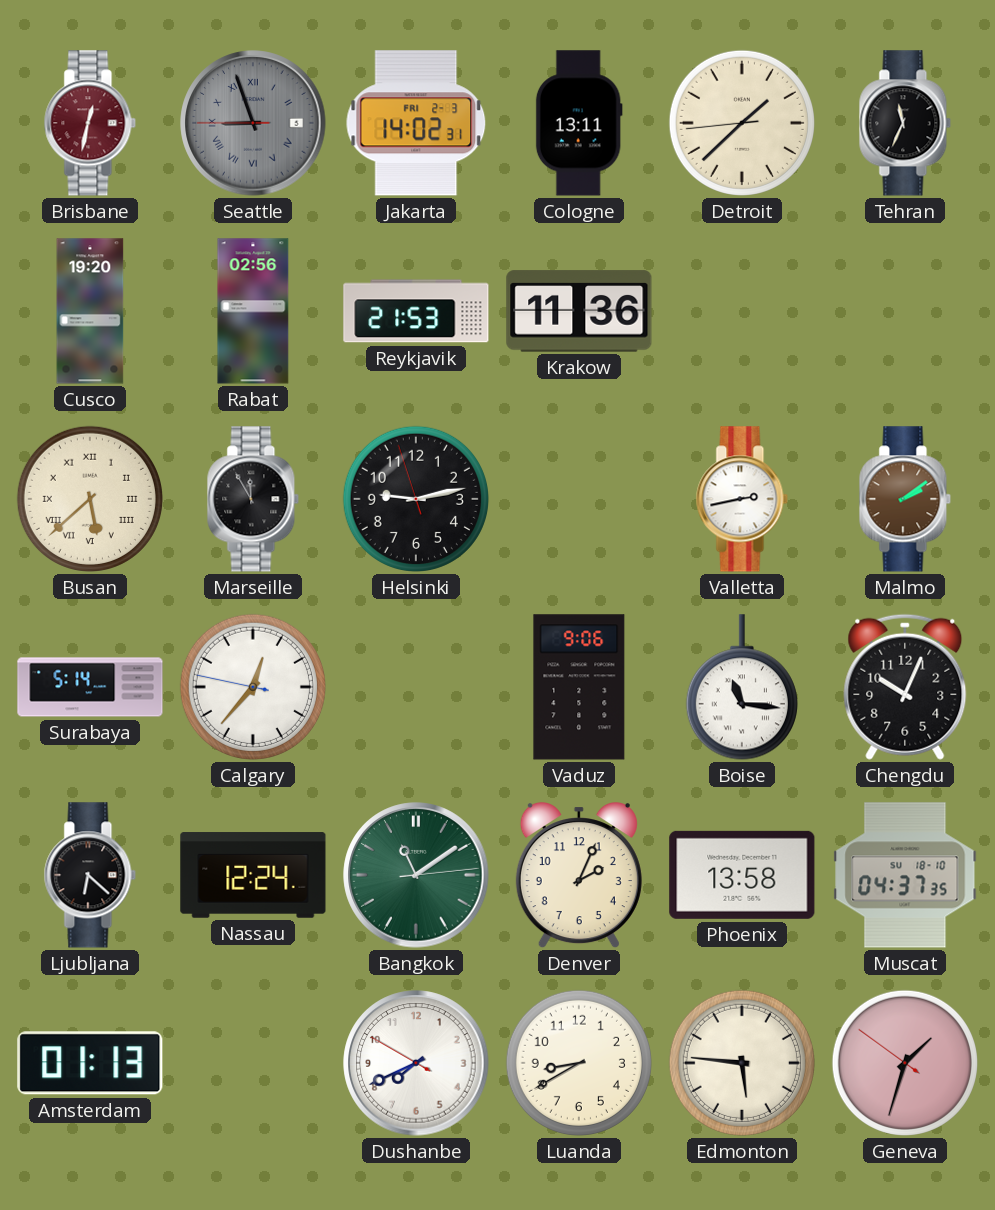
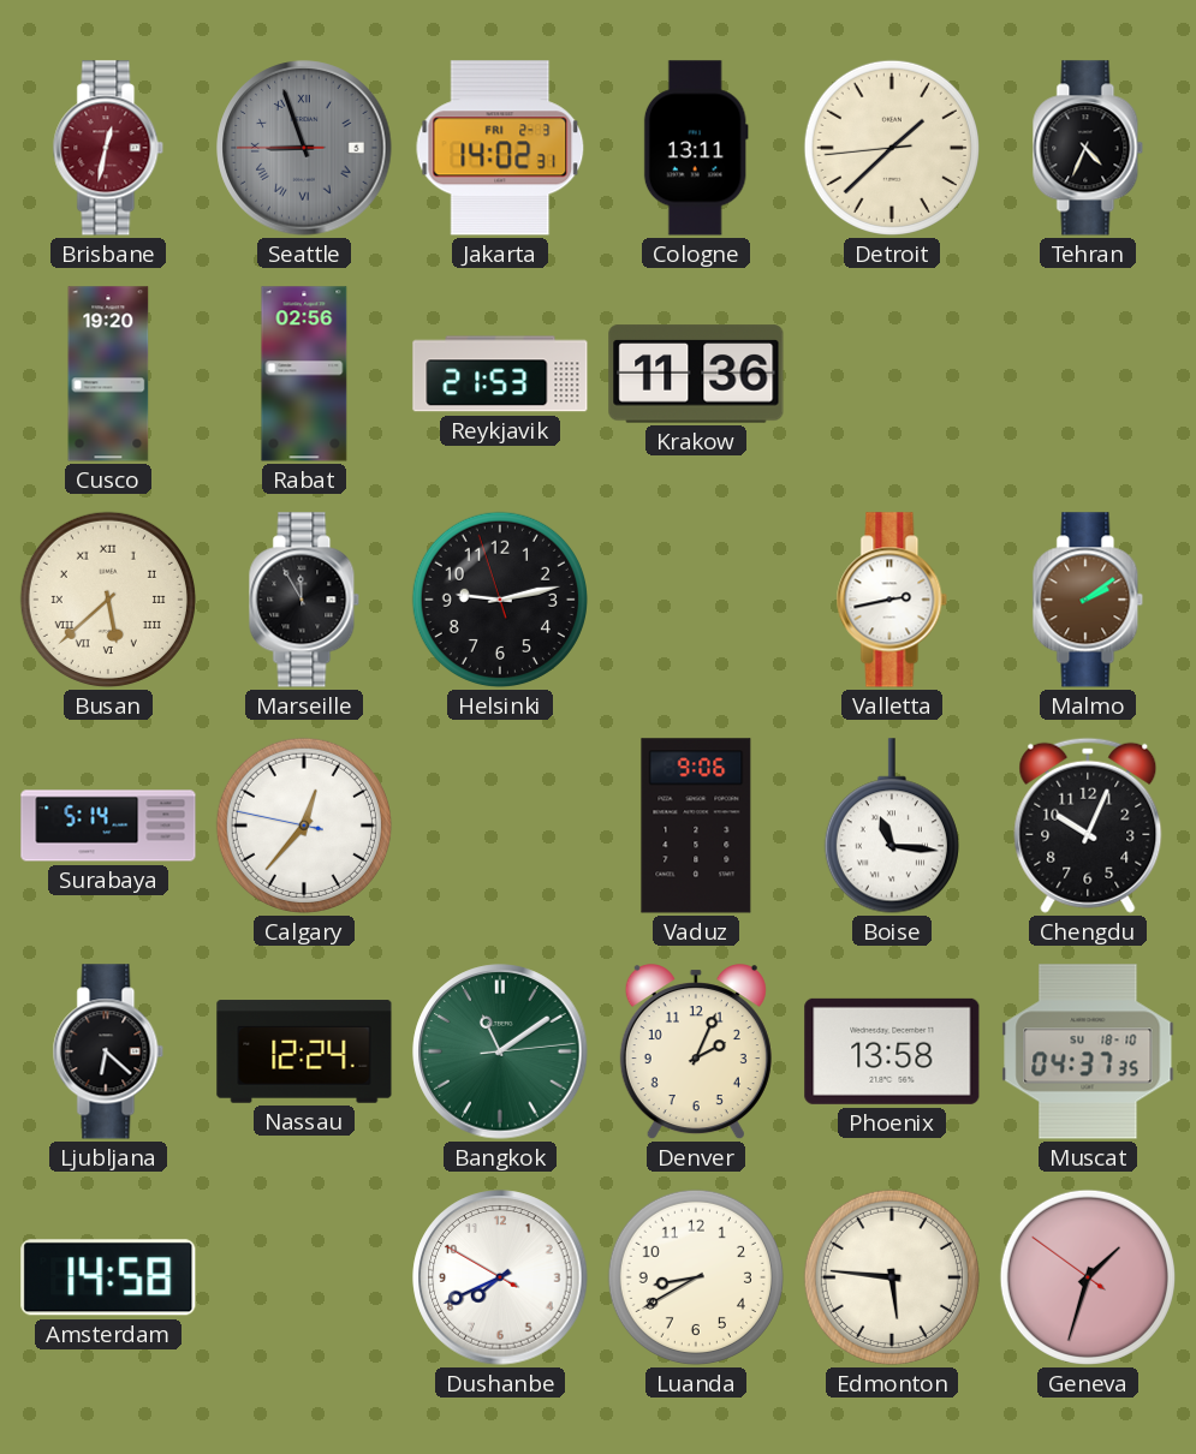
Tehran: 11:34 -> 4:34 (1088, 148)
Amsterdam: 01:13 -> 14:58 (108, 1277)
